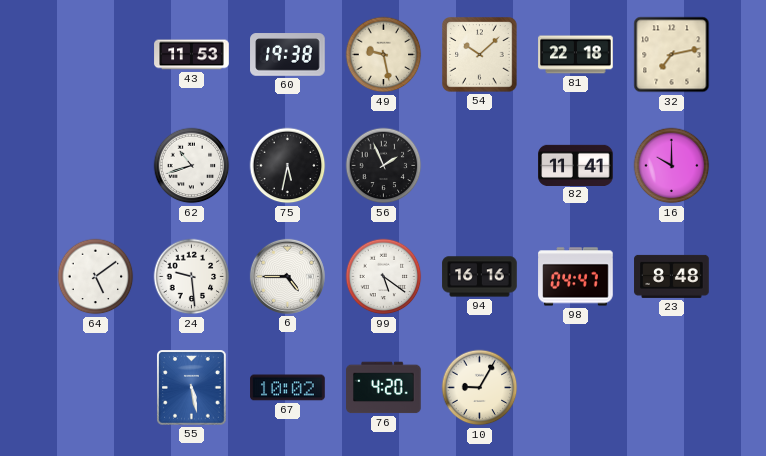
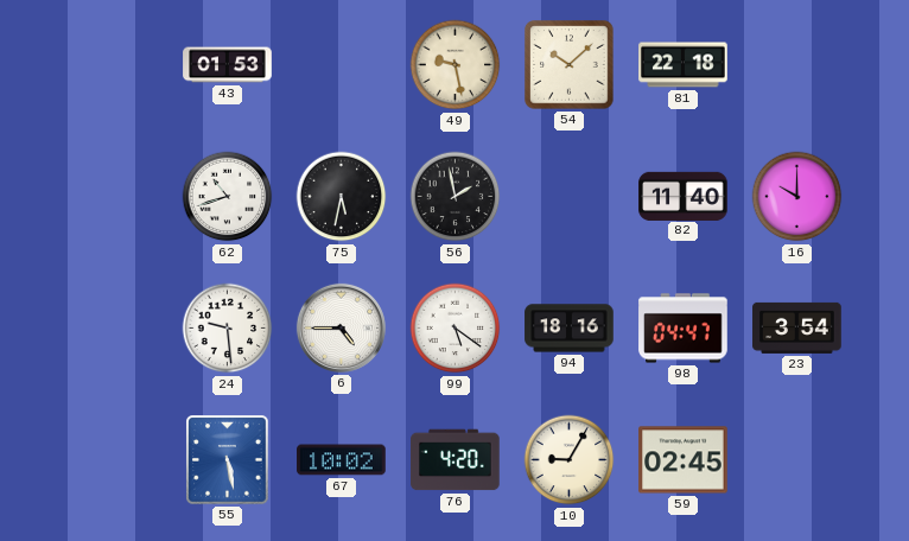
43: 11:53 -> 01:53 (228, 65)
60: 19:38 -> none (288, 55)
32: 7:13 -> none (672, 55)
56: 1:56 -> 1:58 (456, 197)
82: 11:41 -> 11:40 (684, 196)
64: 5:09 -> none (96, 277)
94: 16:16 -> 18:16 (570, 329)
23: 8:48 -> 3:54 (797, 327)
59: none -> 02:45 (684, 460)
